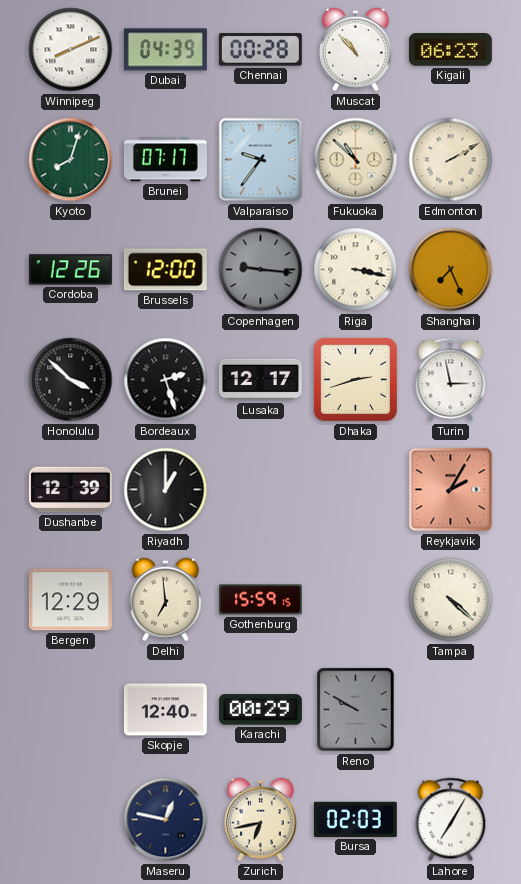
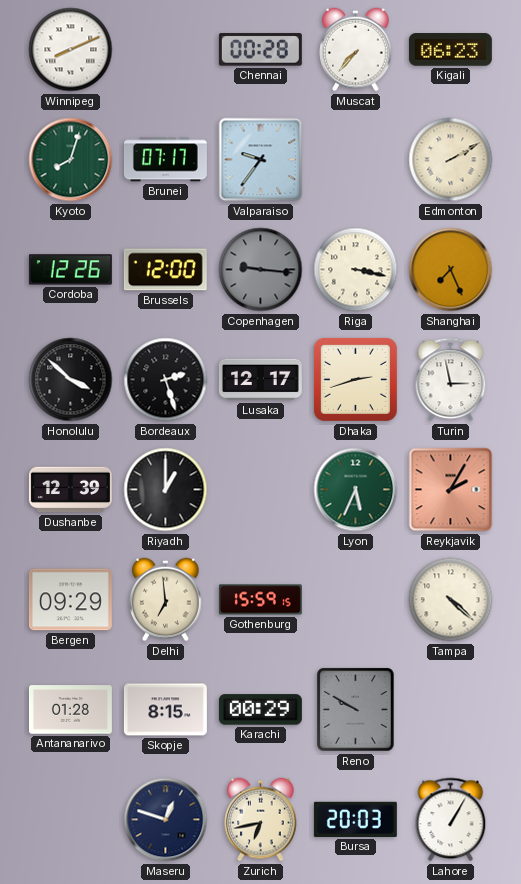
Dubai: 04:39 -> none (165, 50)
Muscat: 10:53 -> 7:37 (356, 50)
Fukuoka: 10:52 -> none (356, 160)
Lyon: none -> 5:34 (356, 490)
Bergen: 12:29 -> 09:29 (70, 600)
Antananarivo: none -> 01:28 (70, 710)
Skopje: 12:40 -> 8:15 (165, 710)
Maseru: 12:47 -> 12:48 (166, 820)
Bursa: 02:03 -> 20:03 (355, 819)
Lahore: 7:05 -> 1:05 (451, 820)
